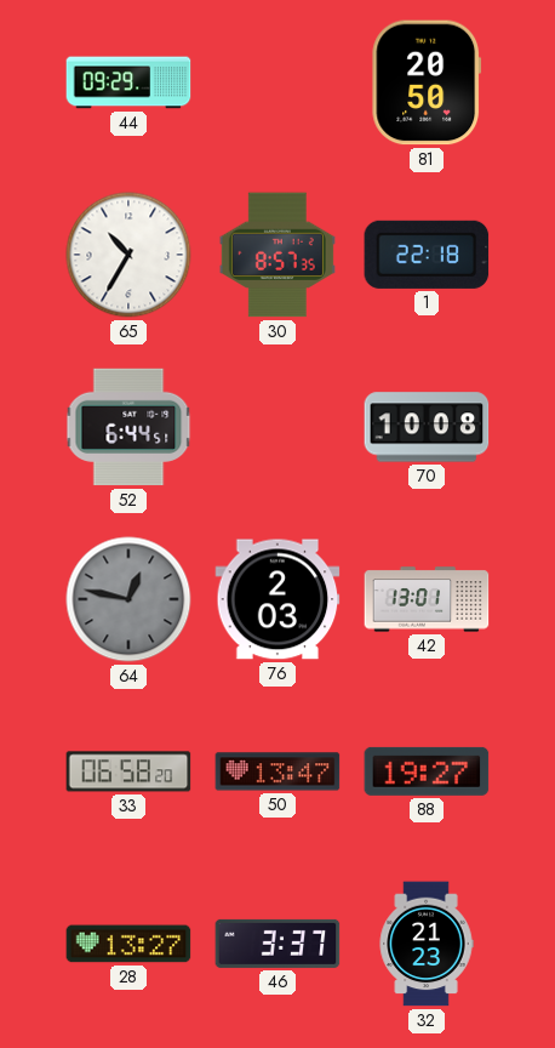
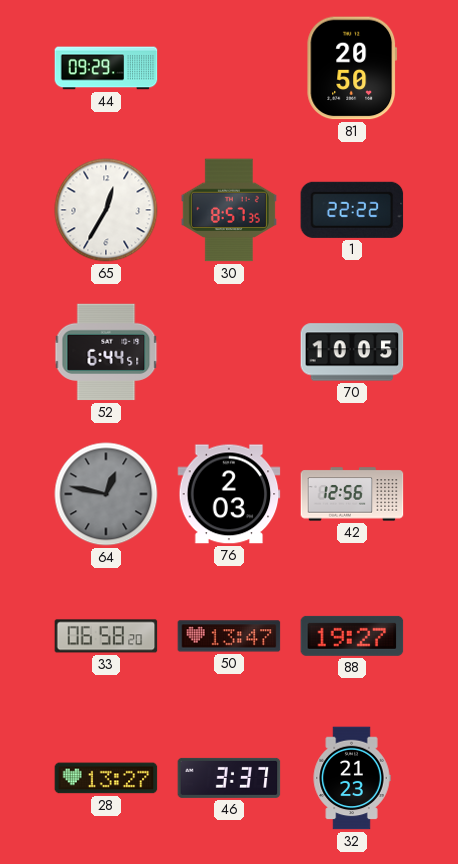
65: 10:35 -> 12:35 (106, 210)
1: 22:18 -> 22:22 (352, 210)
70: 10:08 -> 10:05 (352, 352)
42: 13:01 -> 12:56 (352, 494)
